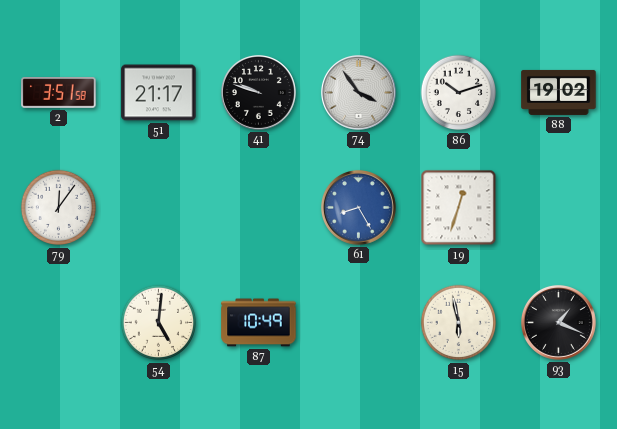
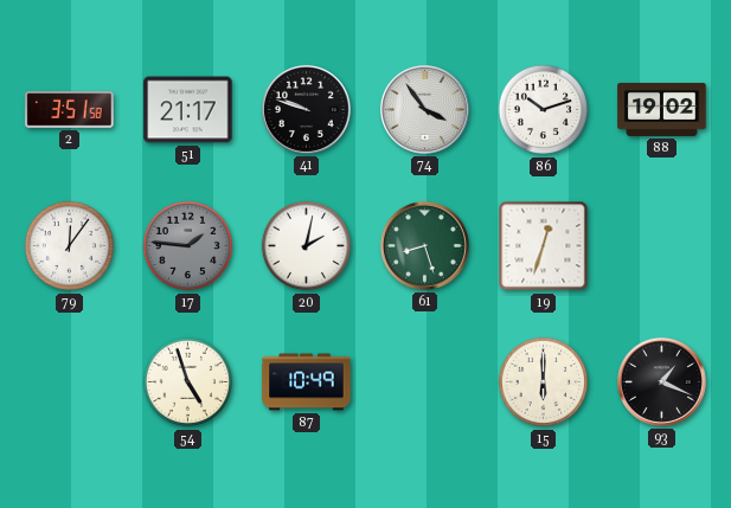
17: none -> 1:46 (188, 246)
20: none -> 2:02 (307, 246)
61: 8:25 -> 8:27 (424, 245)
61 dial: blue -> green (424, 245)
54: 5:01 -> 4:57 (188, 382)
15: 5:58 -> 6:00 (544, 382)
